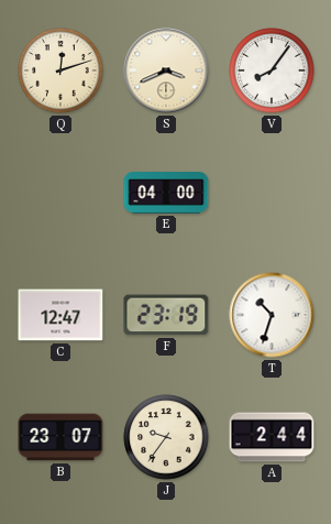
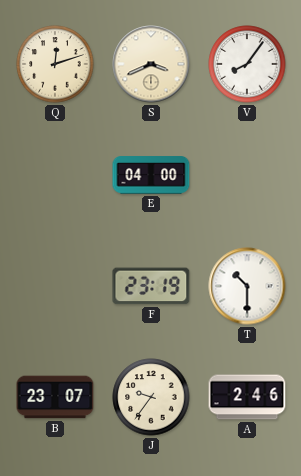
C: 12:47 -> none (60, 315)
T: 10:33 -> 10:30 (247, 286)
A: 2:44 -> 2:46 (247, 397)
